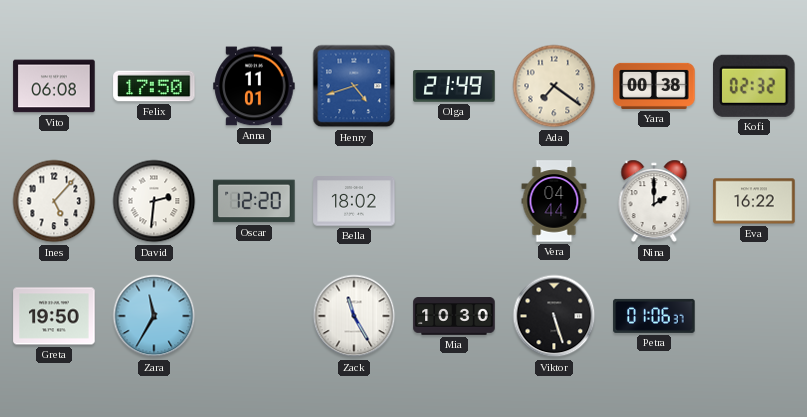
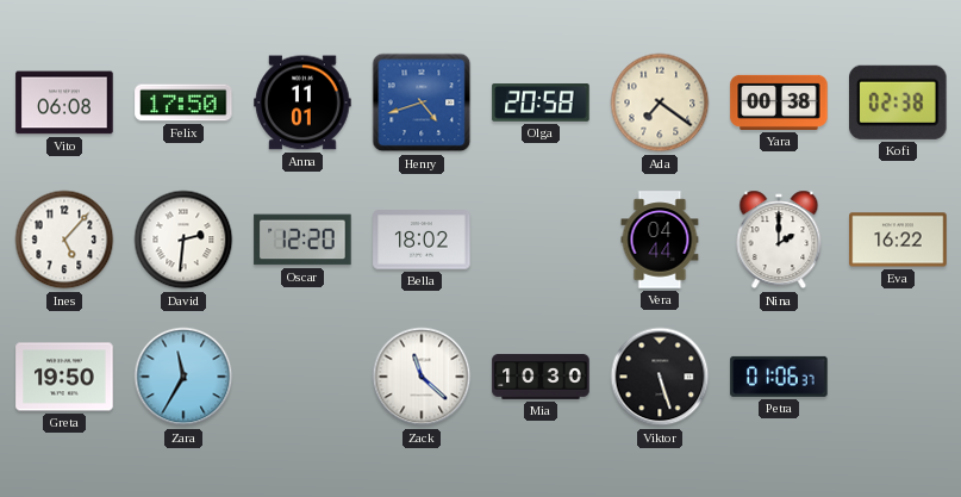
Olga: 21:49 -> 20:58 (541, 102)
Kofi: 02:32 -> 02:38 (899, 102)
Zack: 11:25 -> 11:22 (422, 377)
